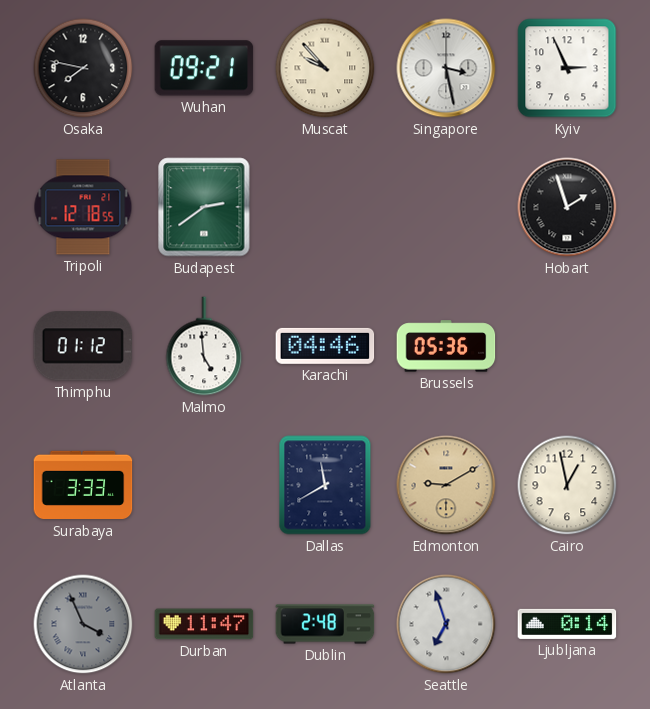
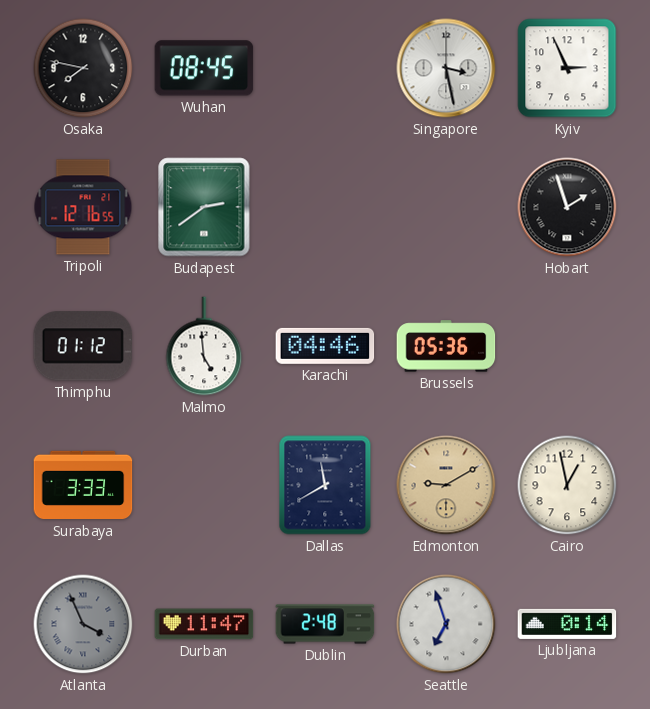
Wuhan: 09:21 -> 08:45 (204, 68)
Muscat: 9:53 -> none (325, 68)
Tripoli: 12:18 -> 12:16 (83, 207)
